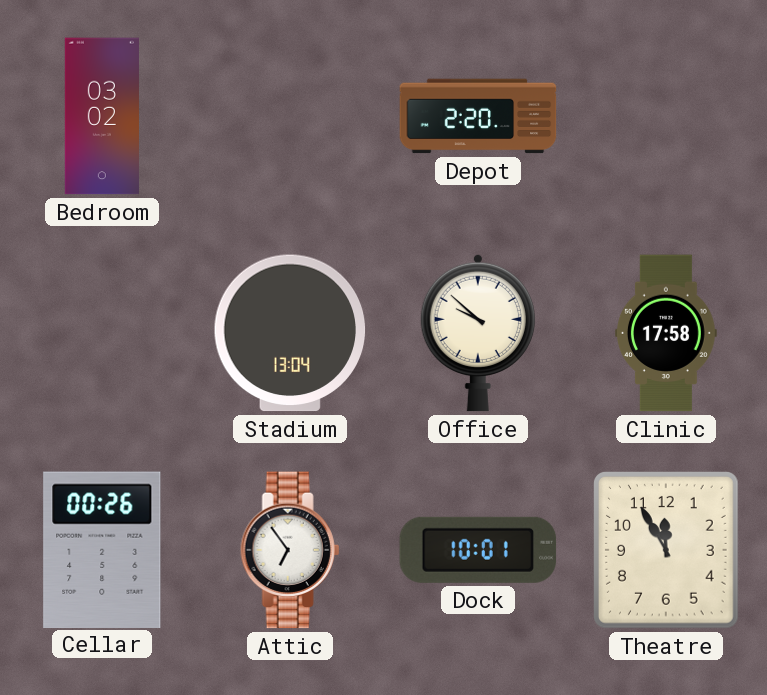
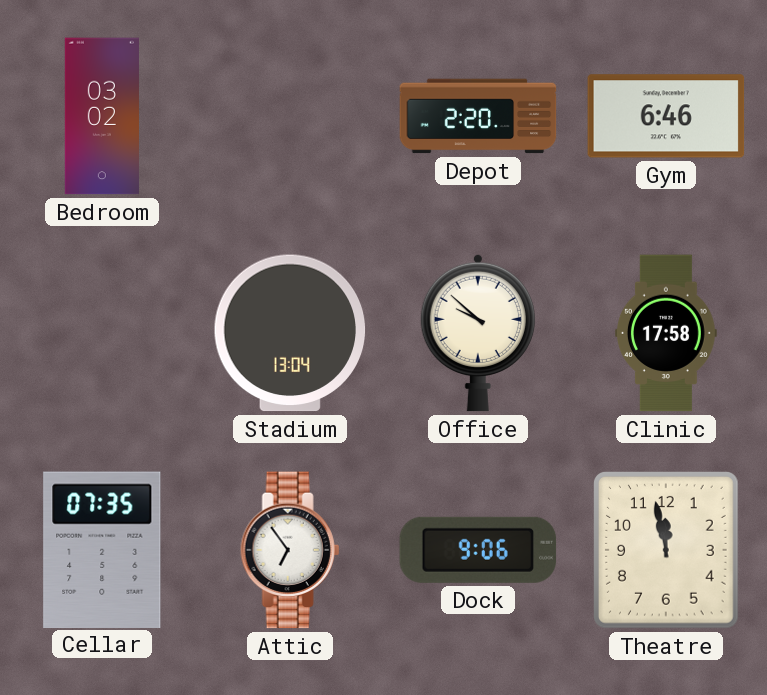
Gym: none -> 6:46 (666, 116)
Cellar: 00:26 -> 07:35 (102, 549)
Dock: 10:01 -> 9:06 (478, 550)
Theatre: 11:55 -> 11:58 (667, 551)
